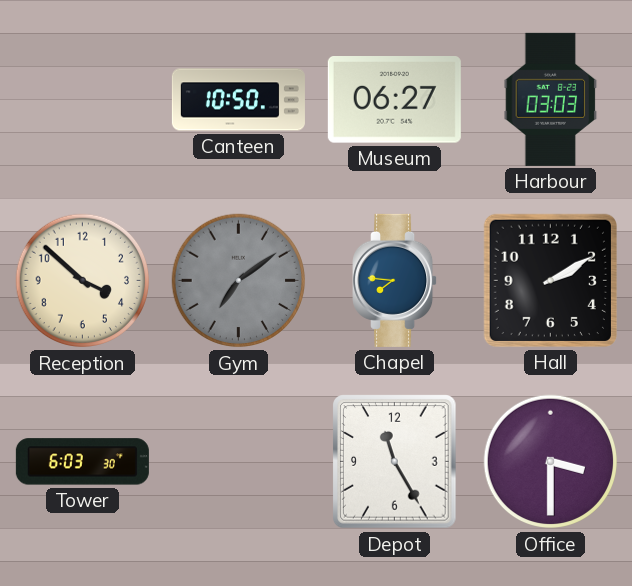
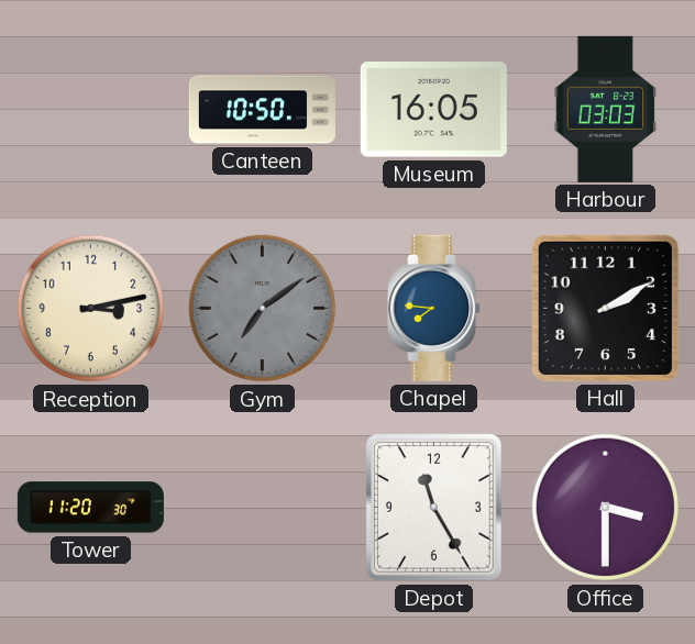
Museum: 06:27 -> 16:05 (433, 110)
Reception: 3:52 -> 3:13 (91, 309)
Tower: 6:03 -> 11:20 (90, 508)
